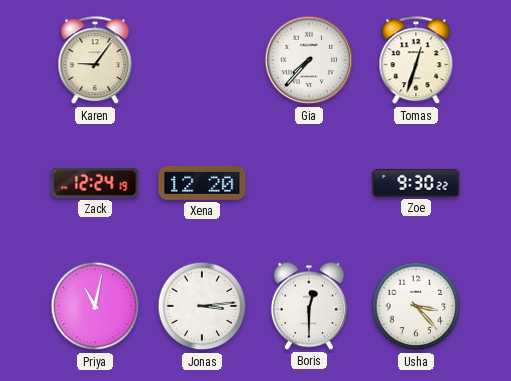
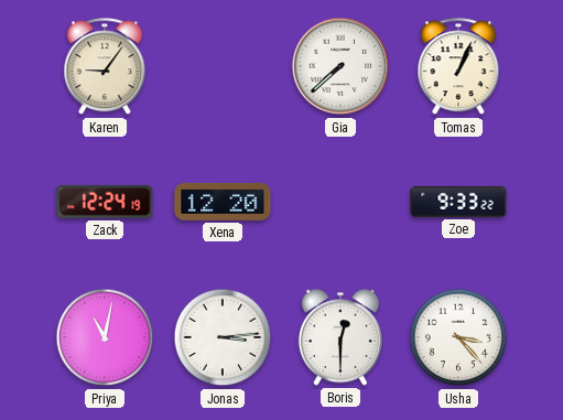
Gia: 7:37 -> 7:38 (340, 66)
Tomas: 12:33 -> 1:04 (458, 67)
Zoe: 9:30 -> 9:33 (458, 202)
